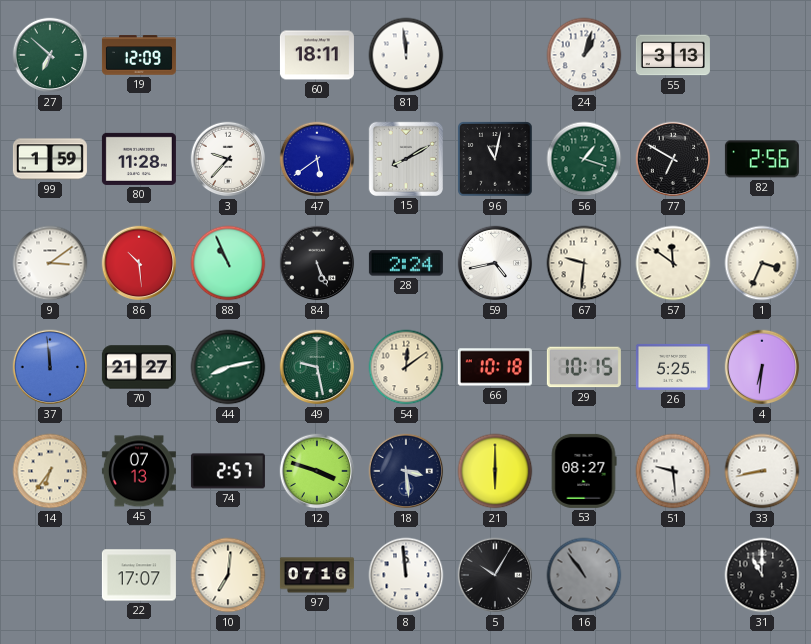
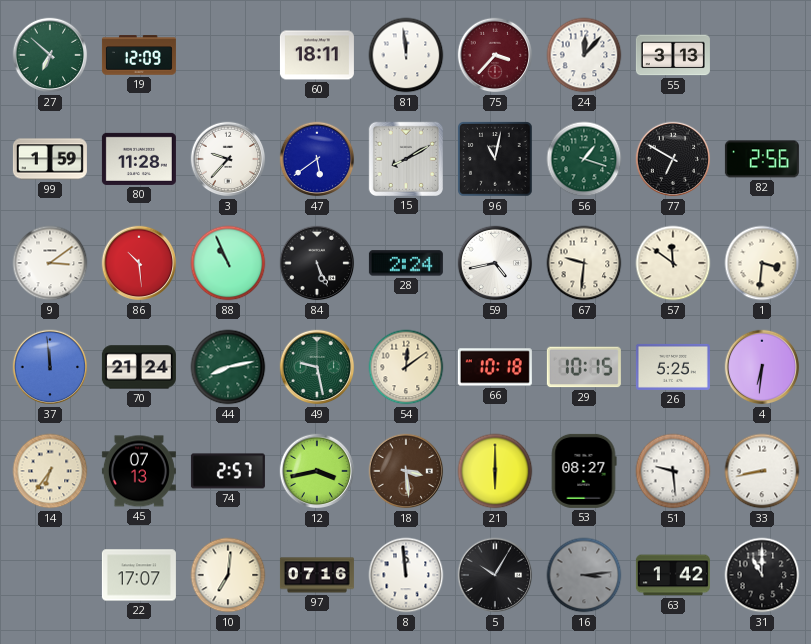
75: none -> 3:37 (495, 55)
24: 1:03 -> 12:07 (584, 55)
1: 3:34 -> 3:31 (762, 263)
70: 21:27 -> 21:24 (139, 367)
12: 3:48 -> 3:43 (317, 471)
18 dial: navy -> brown (406, 471)
16: 10:54 -> 3:14 (584, 575)
63: none -> 1:42 (673, 575)
